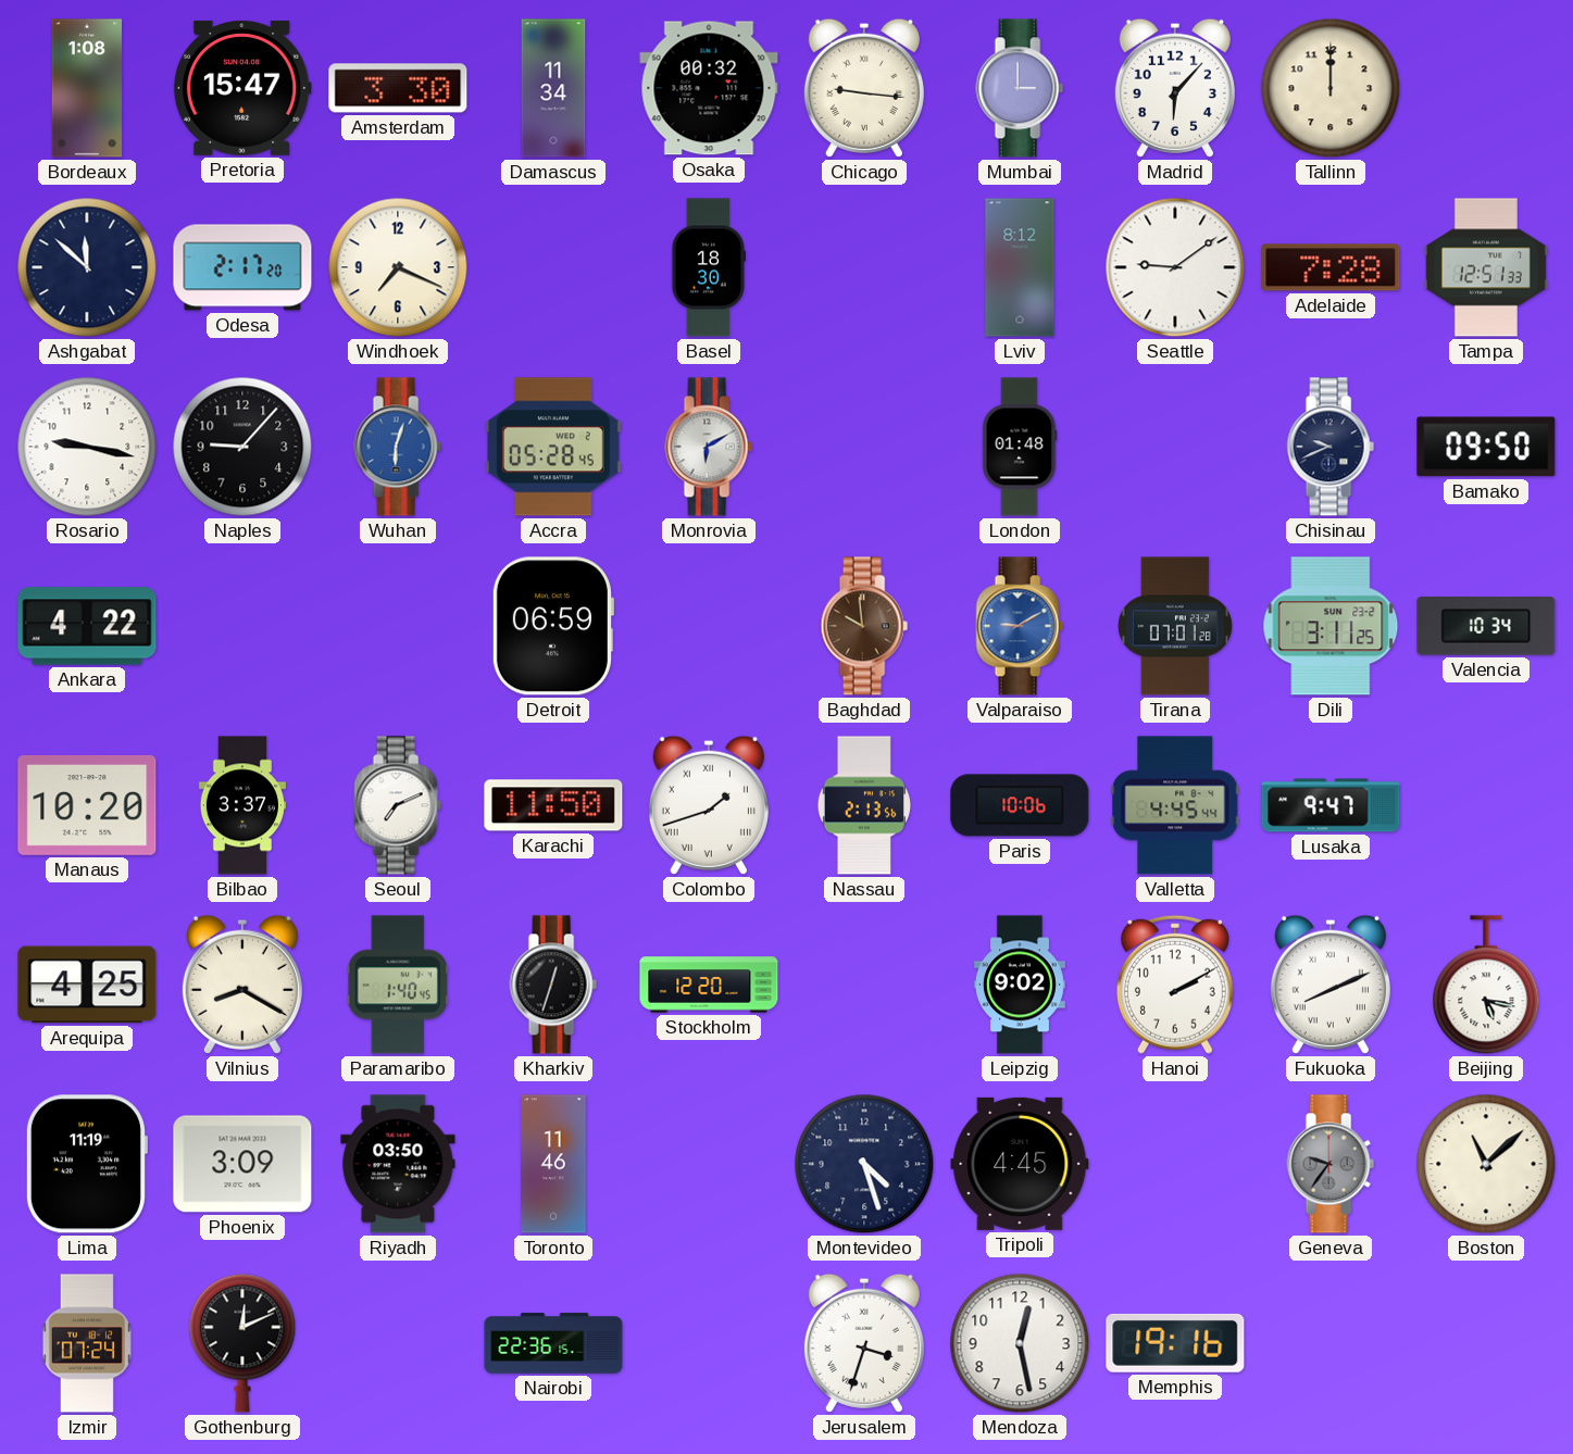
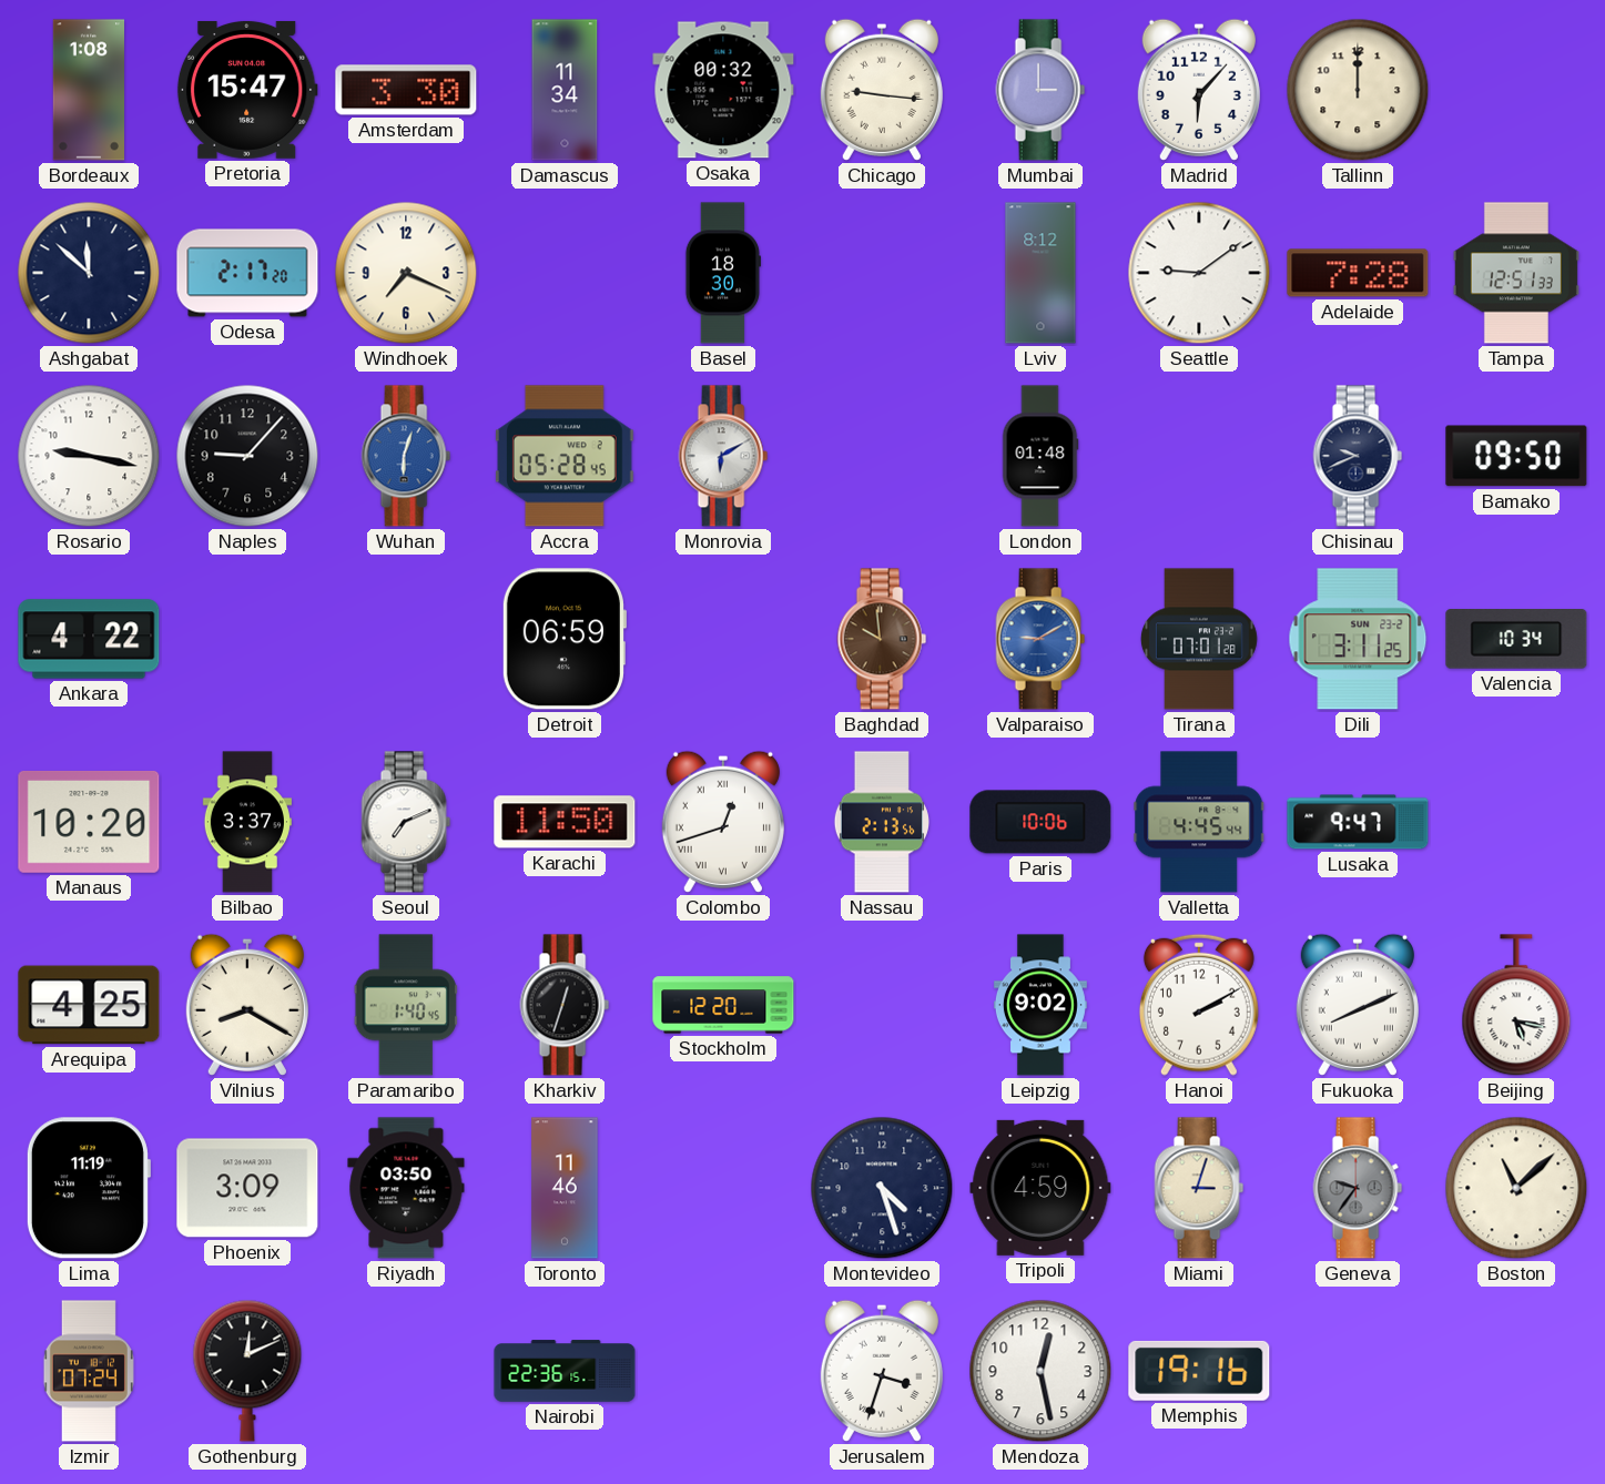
Colombo: 1:42 -> 12:42 (723, 822)
Tripoli: 4:45 -> 4:59 (1040, 1188)
Miami: none -> 3:03 (1199, 1188)
